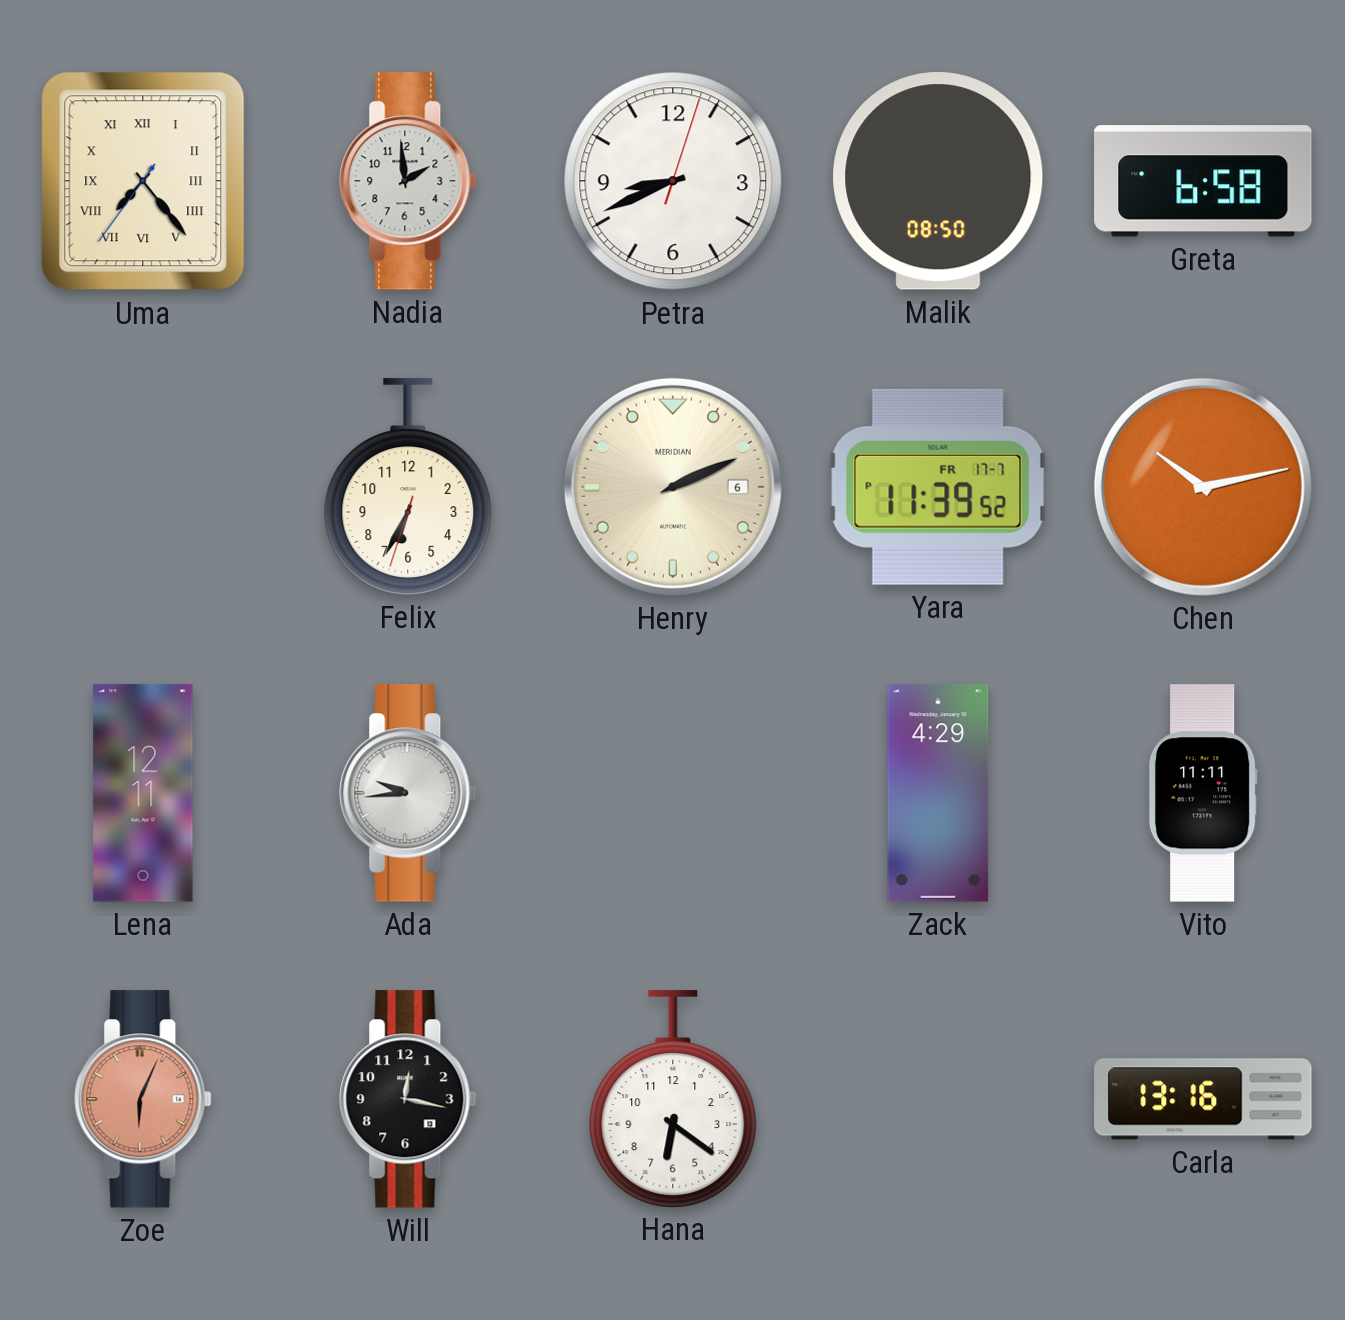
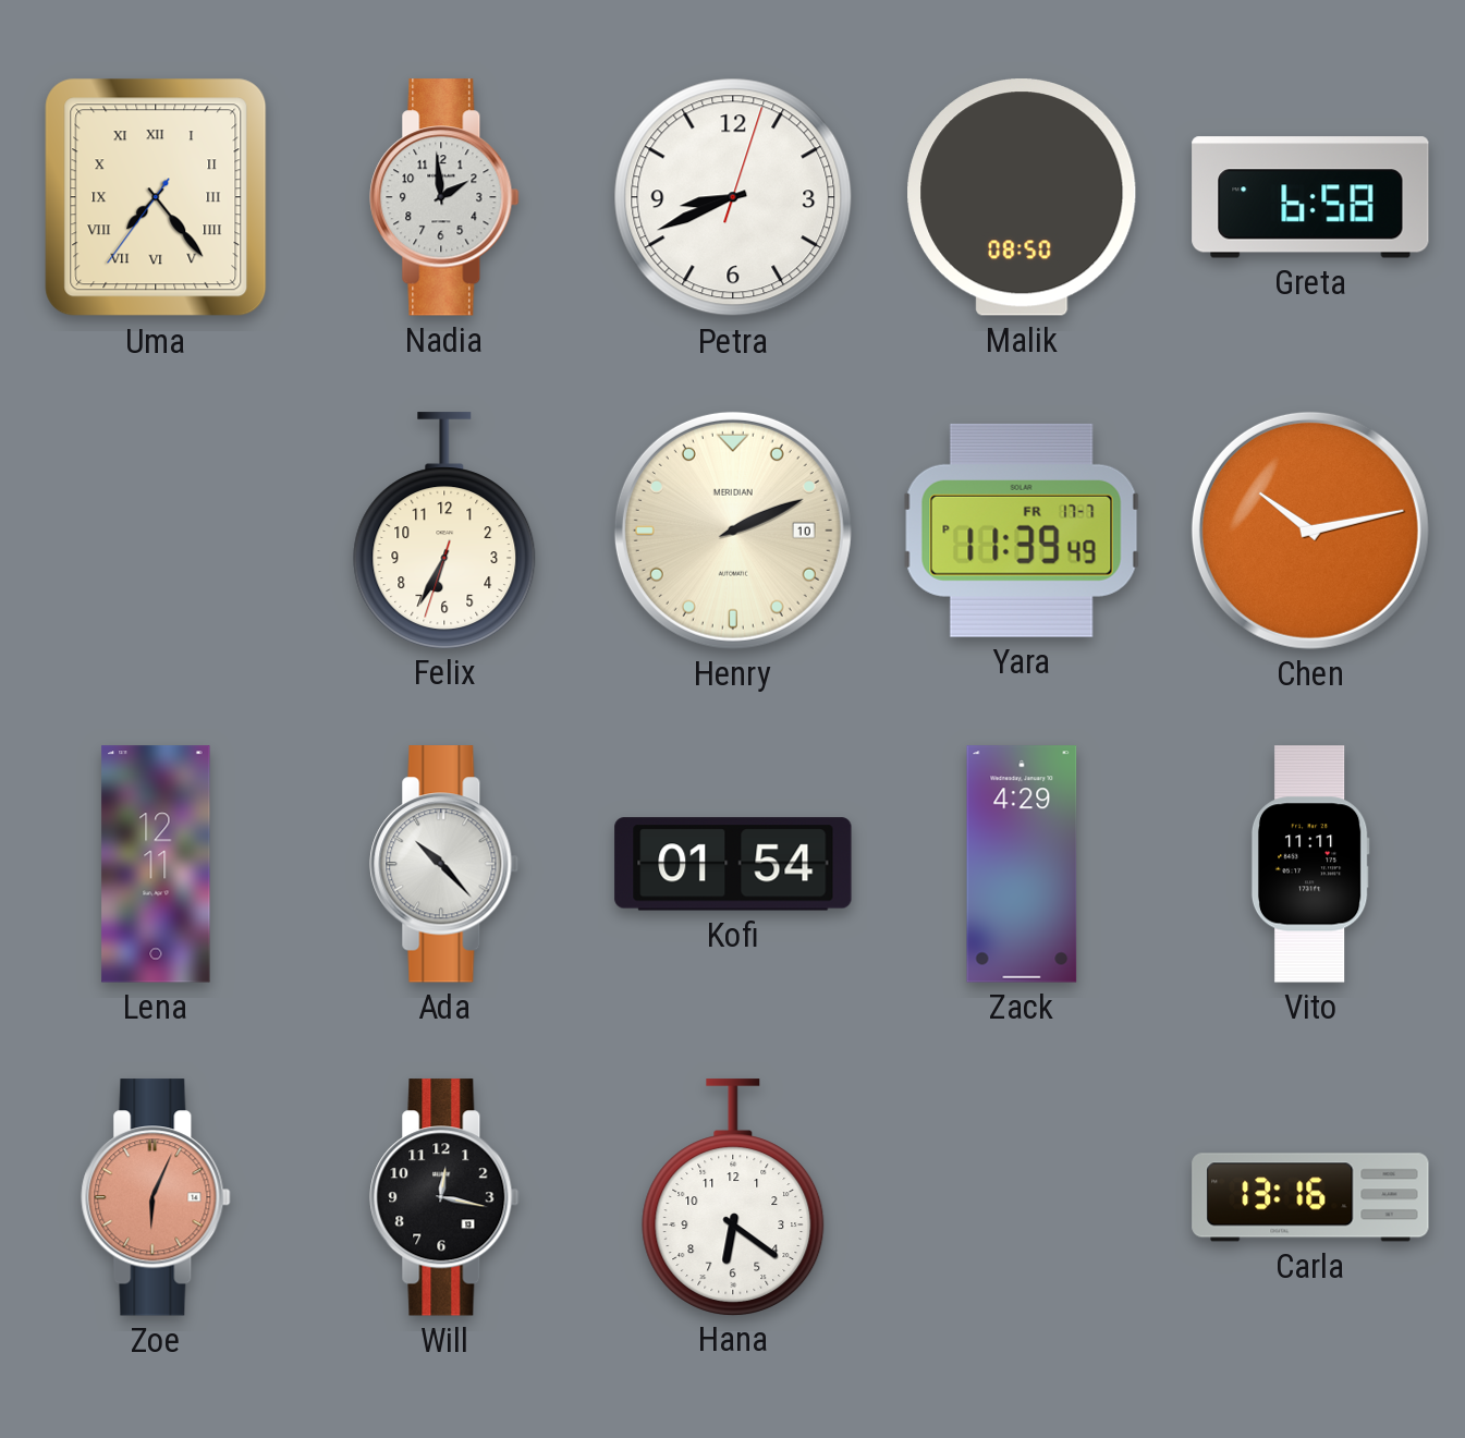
Henry date: 6 -> 10 (733, 531)
Yara: 11:39:52 PM -> 11:39:49 PM (1022, 531)
Ada: 9:44 -> 10:23 (444, 864)
Kofi: none -> 01:54 (733, 864)
